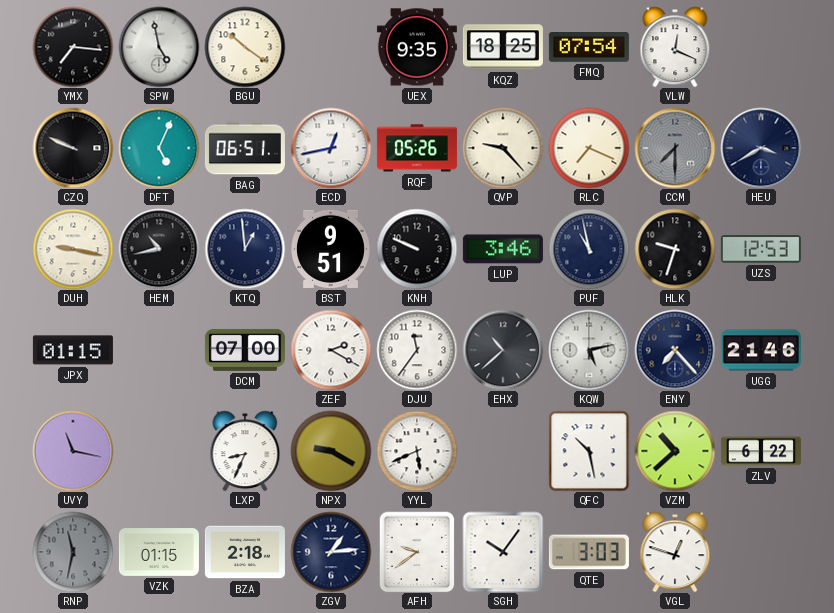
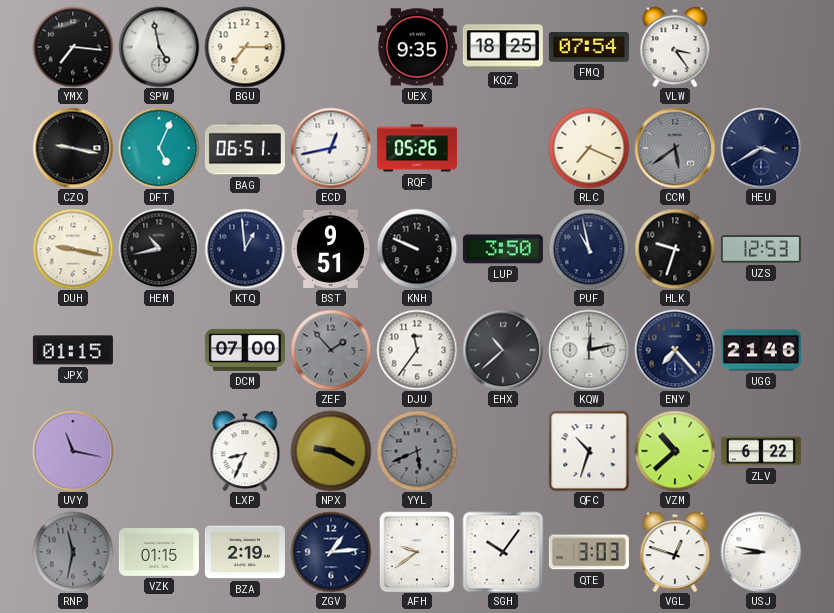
BGU: 10:21 -> 7:15 (245, 47)
VLW: 12:19 -> 3:24 (675, 47)
CZQ: 9:49 -> 9:17 (73, 148)
QVP: 9:23 -> none (503, 148)
CCM: 7:30 -> 5:39 (675, 148)
LUP: 3:46 -> 3:50 (503, 249)
ZEF: 2:20 -> 1:53 (331, 350)
ZEF dial: white -> grey (331, 350)
KQW: 5:13 -> 12:13 (589, 350)
YYL dial: white -> grey (417, 451)
QFC: 10:28 -> 10:33 (589, 451)
BZA: 2:18 -> 2:19 (245, 552)
USJ: none -> 8:47 (761, 552)
